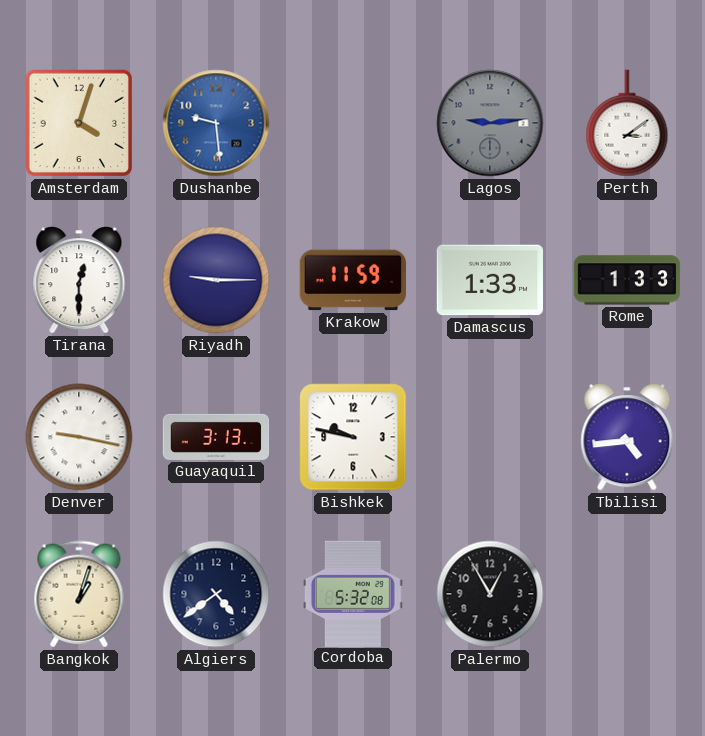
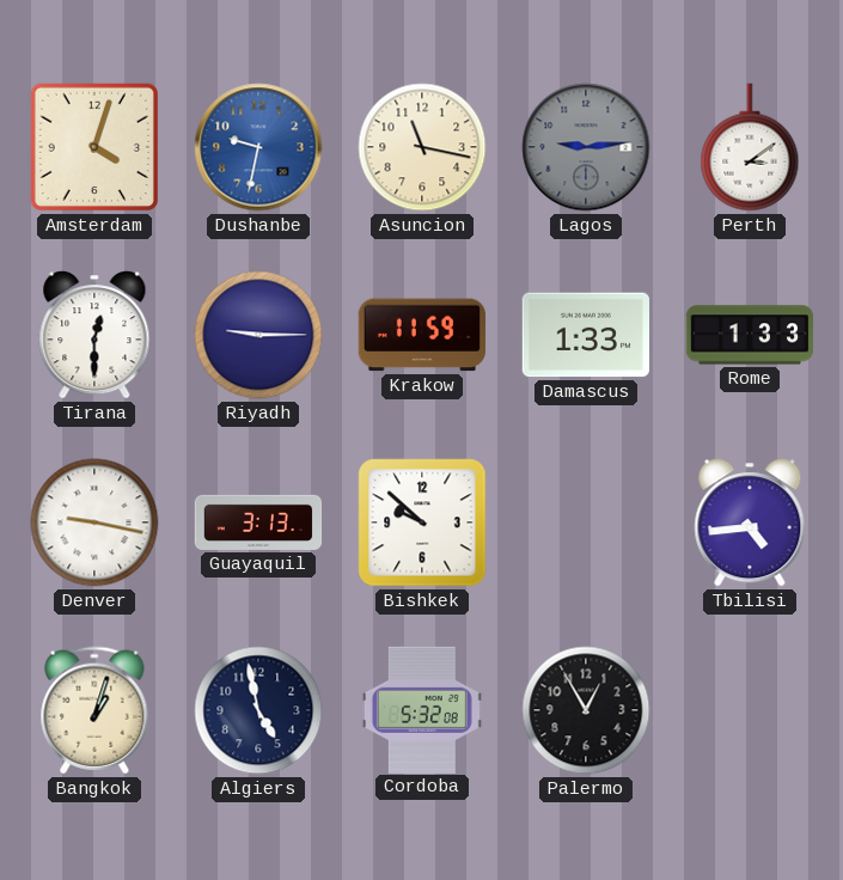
Dushanbe: 9:29 -> 9:32 (258, 147)
Asuncion: none -> 11:17 (422, 147)
Bishkek: 9:47 -> 9:52 (422, 522)
Algiers: 4:39 -> 4:58 (258, 710)
